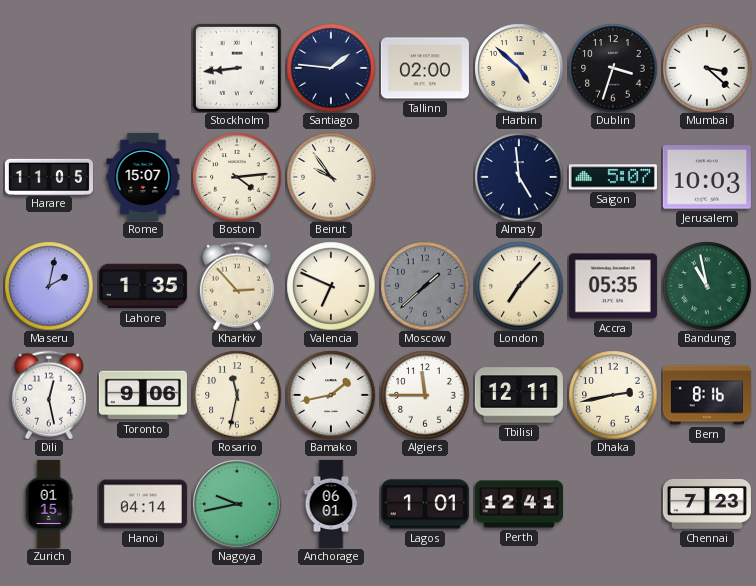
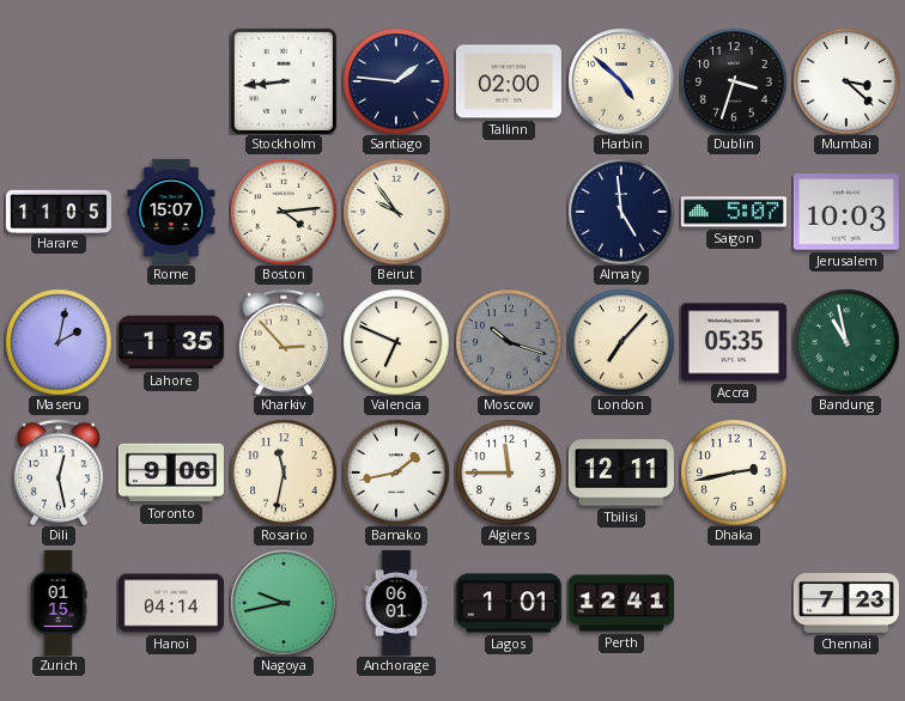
Moscow: 1:38 -> 10:18 (509, 342)
Bern: 8:16 -> none (707, 395)
